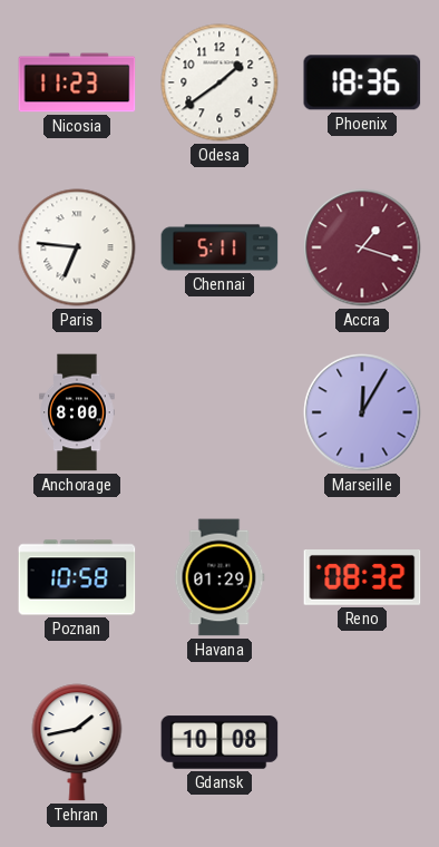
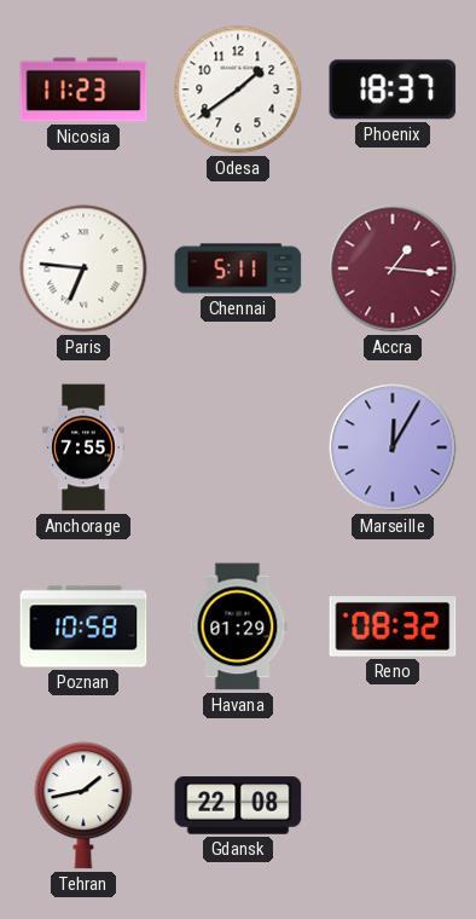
Phoenix: 18:36 -> 18:37 (393, 89)
Accra: 1:18 -> 1:16 (393, 268)
Anchorage: 8:00 -> 7:55 (83, 447)
Gdansk: 10:08 -> 22:08 (238, 805)
